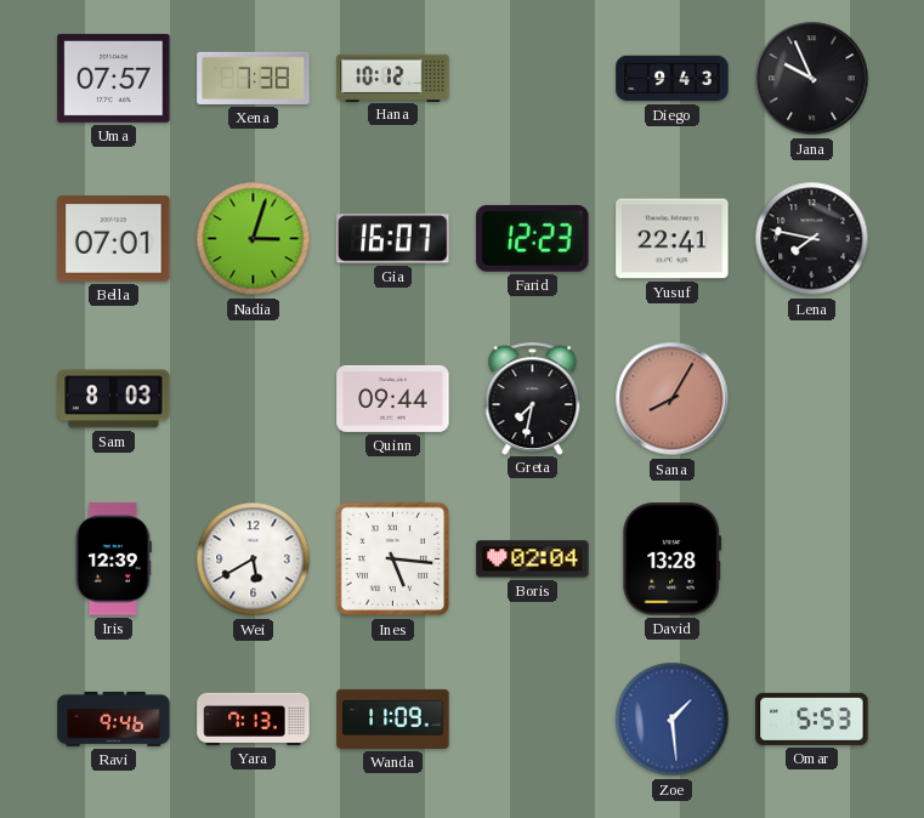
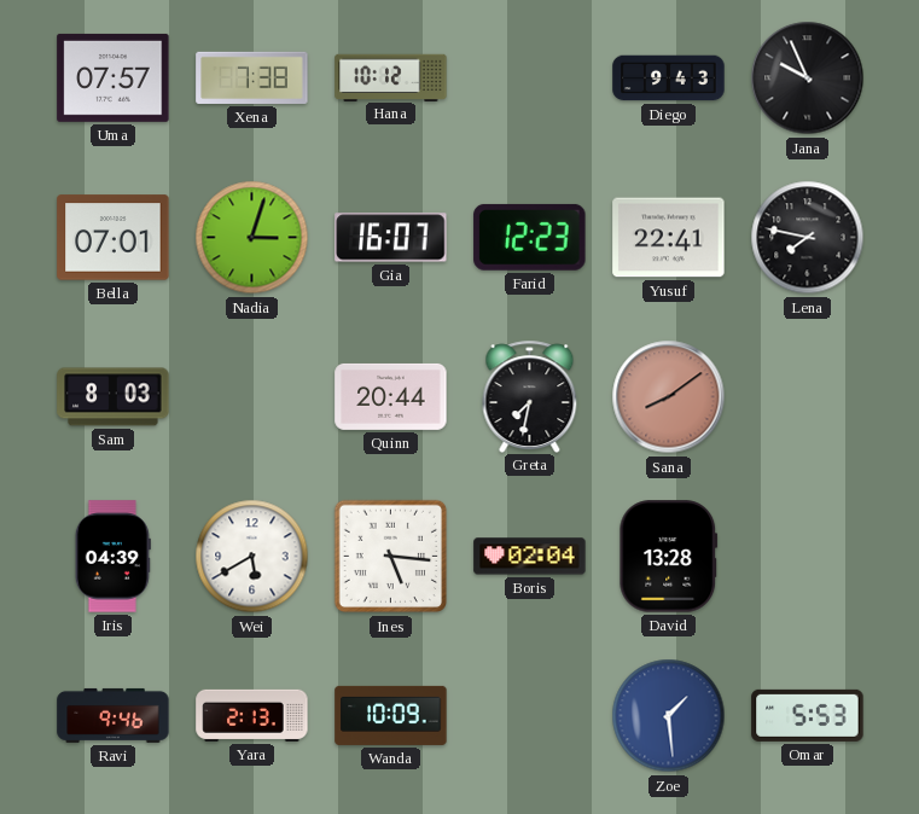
Quinn: 09:44 -> 20:44 (391, 396)
Sana: 8:05 -> 8:09 (669, 397)
Iris: 12:39 -> 04:39 (112, 557)
Yara: 7:13 -> 2:13 (252, 715)
Wanda: 11:09 -> 10:09 (391, 715)
